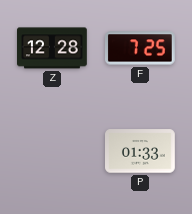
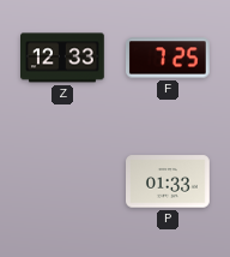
Z: 12:28 -> 12:33 (63, 58)
